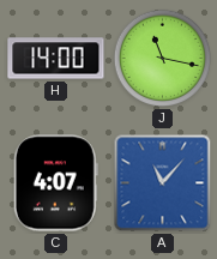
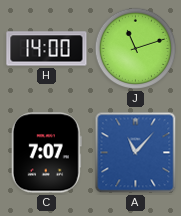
J: 11:17 -> 11:12 (136, 49)
C: 4:07 -> 7:07 (46, 153)
